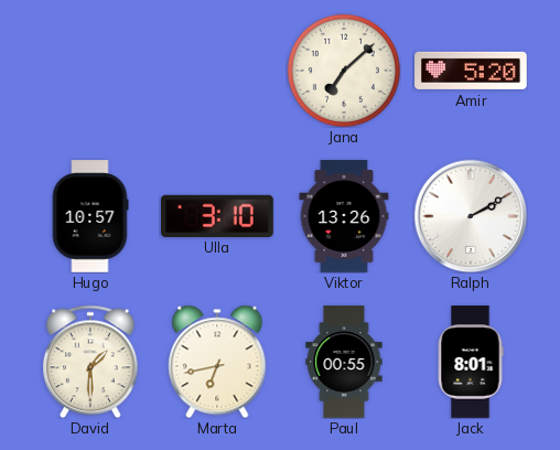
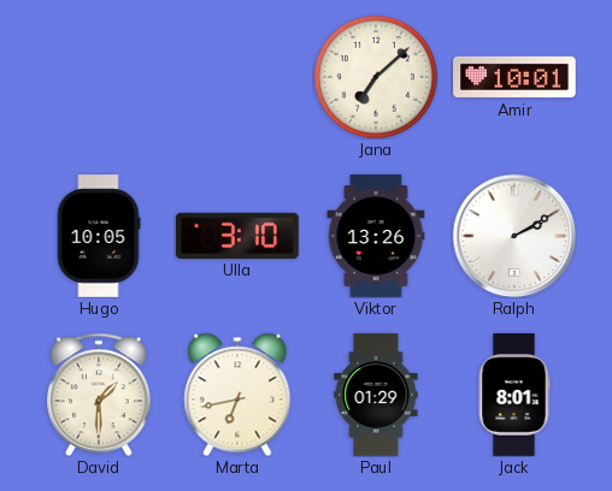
Amir: 5:20 -> 10:01 (514, 77)
Hugo: 10:57 -> 10:05 (99, 236)
Paul: 00:55 -> 01:29 (376, 395)
